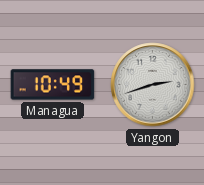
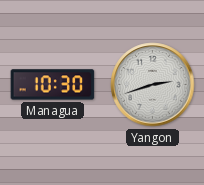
Managua: 10:49 -> 10:30 (53, 85)
